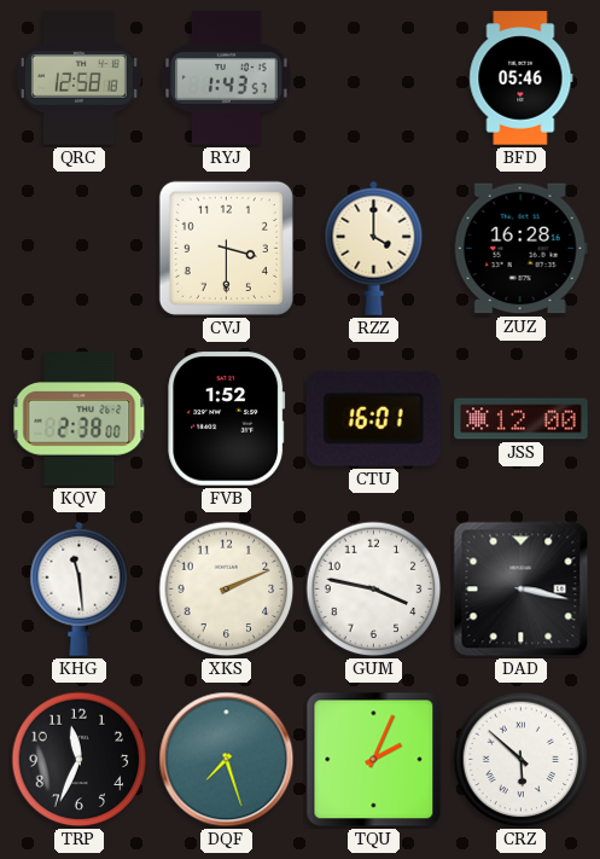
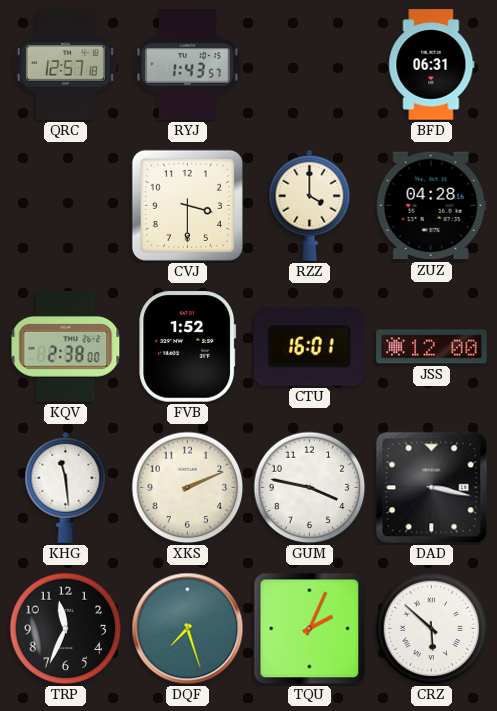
QRC: 12:58 -> 12:57 (65, 65)
BFD: 05:46 -> 06:31 (432, 65)
ZUZ: 16:28 -> 04:28 (431, 206)
